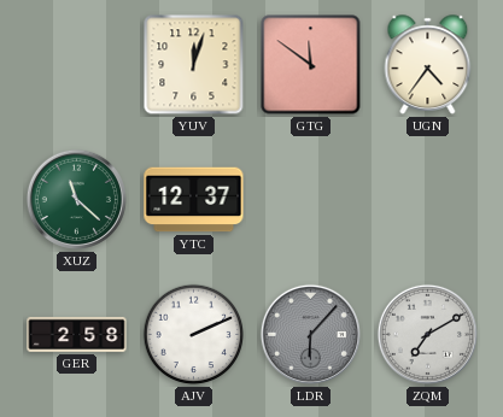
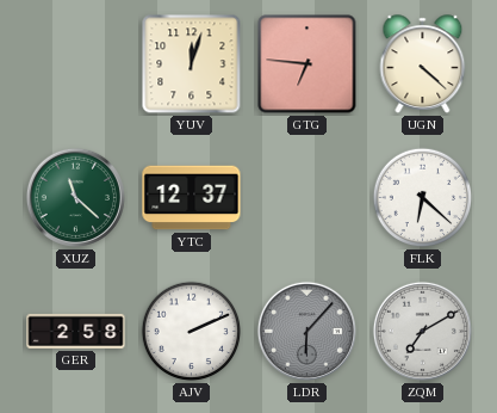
GTG: 11:51 -> 6:46 (307, 64)
UGN: 4:36 -> 4:22 (423, 64)
FLK: none -> 6:22 (423, 198)
